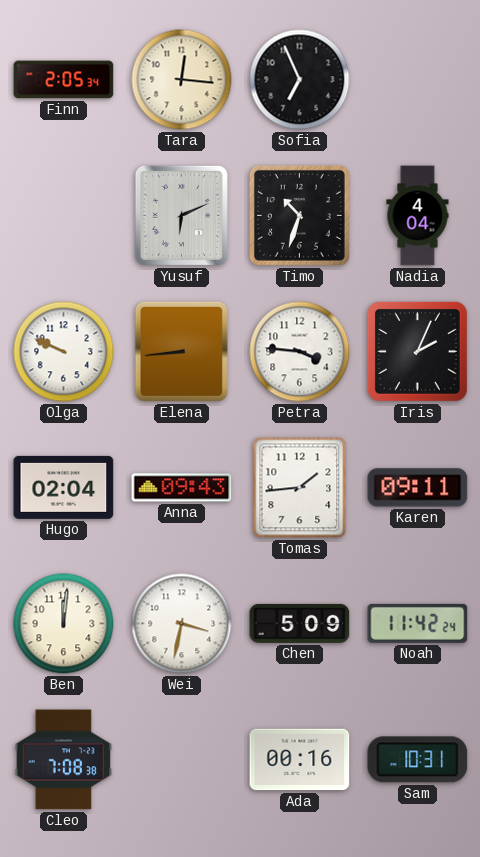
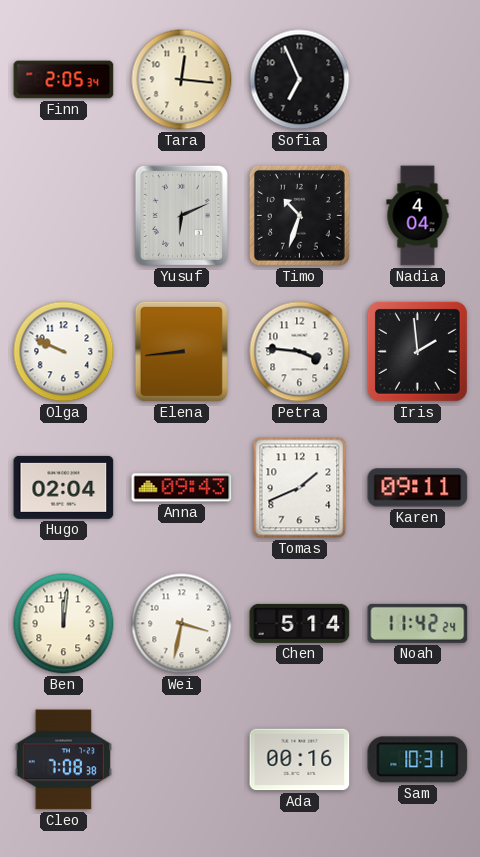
Iris: 2:04 -> 1:59 (417, 351)
Tomas: 1:44 -> 1:41 (300, 488)
Chen: 5:09 -> 5:14 (300, 623)
